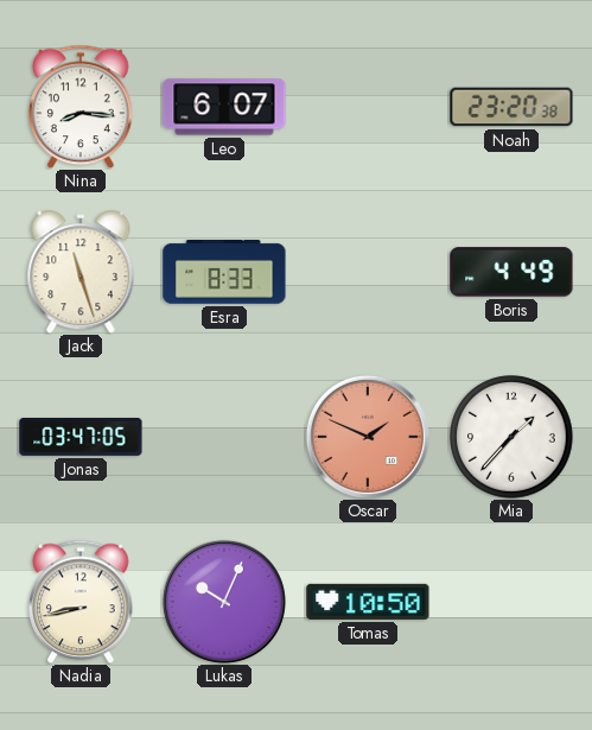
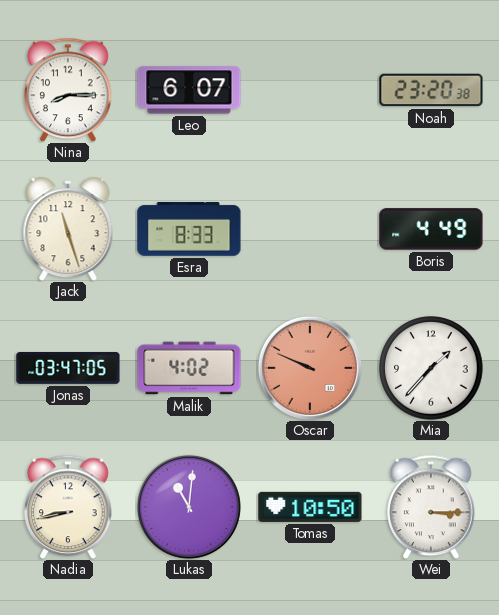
Nina: 8:16 -> 8:15 (68, 90)
Malik: none -> 4:02 (189, 368)
Oscar: 1:49 -> 9:49 (310, 368)
Lukas: 10:04 -> 11:01 (189, 507)
Wei: none -> 3:15 (431, 507)
